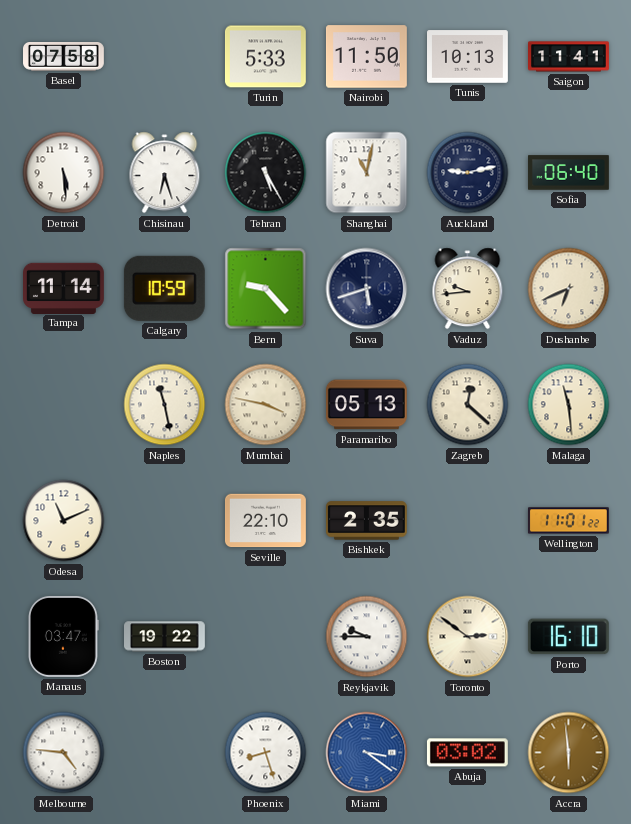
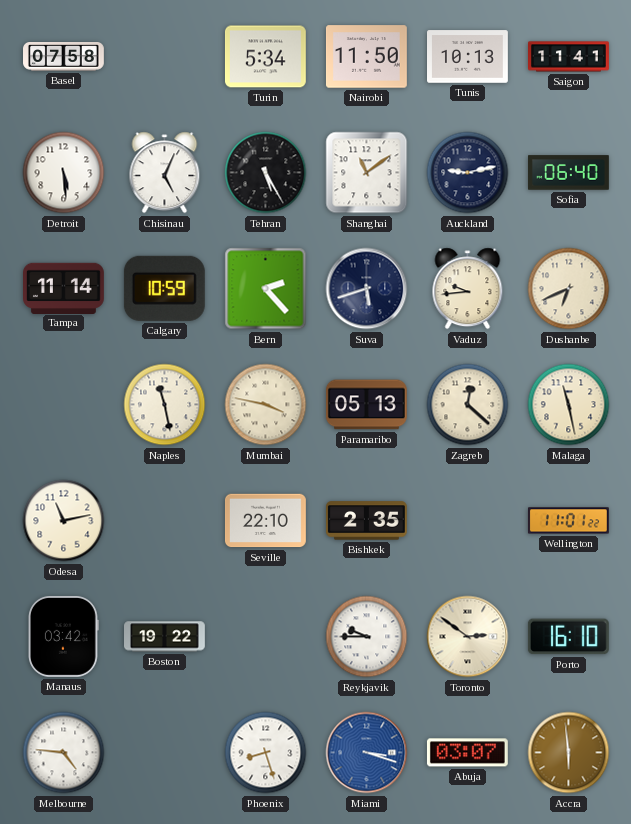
Turin: 5:33 -> 5:34 (265, 57)
Chisinau: 6:27 -> 5:04 (165, 173)
Shanghai: 11:02 -> 11:09 (367, 173)
Bern: 9:23 -> 2:23 (266, 289)
Malaga: 11:29 -> 11:28 (569, 405)
Odesa: 11:11 -> 11:13 (64, 521)
Manaus: 03:47 -> 03:42 (64, 636)
Miami: 3:21 -> 3:18 (367, 753)
Abuja: 03:02 -> 03:07 (467, 753)
